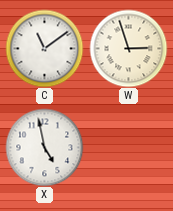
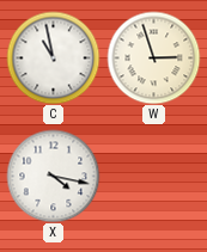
C: 11:09 -> 10:58 (53, 57)
X: 4:58 -> 4:17 (53, 176)
